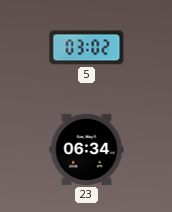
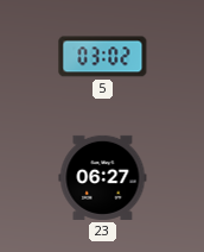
23: 06:34 -> 06:27 (103, 177)
